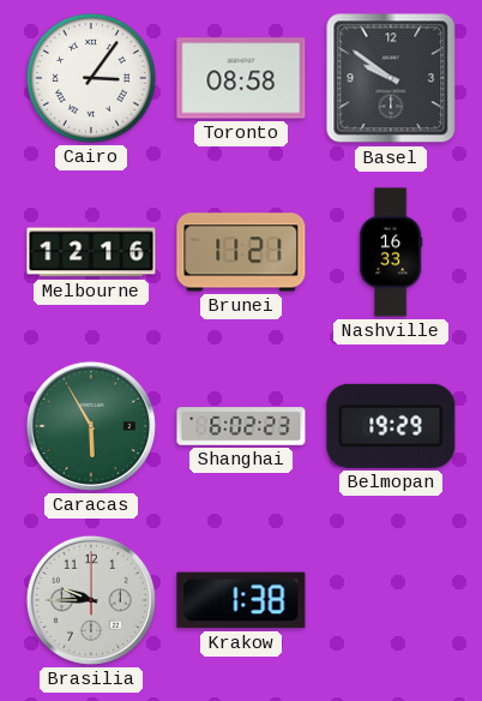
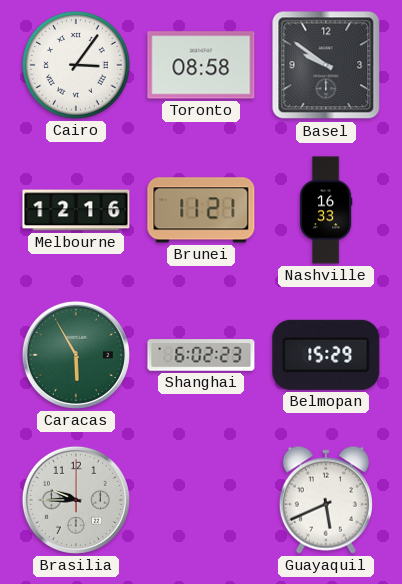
Belmopan: 19:29 -> 15:29 (326, 355)
Krakow: 1:38 -> none (241, 600)
Guayaquil: none -> 5:41 (326, 500)
